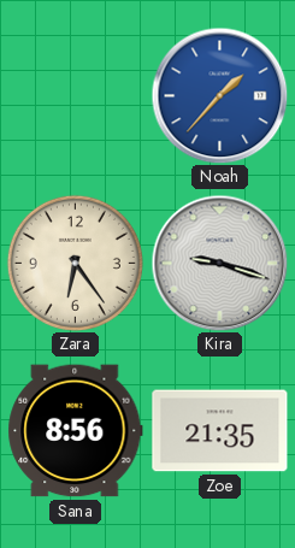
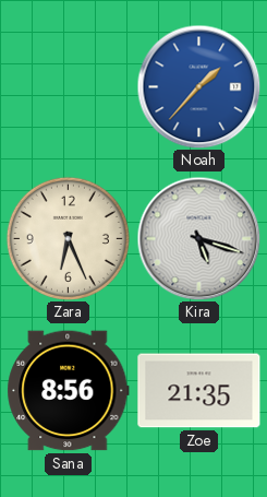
Zara: 6:24 -> 6:26 (68, 238)
Kira: 9:18 -> 5:18 (198, 238)
